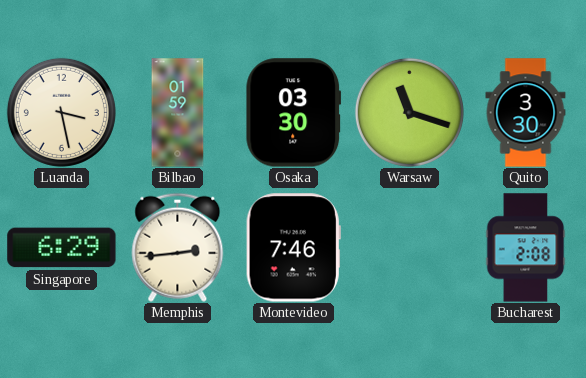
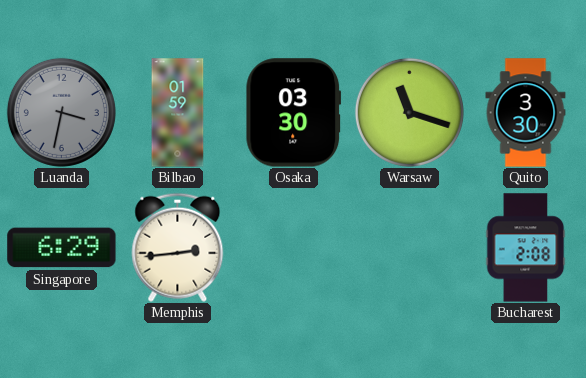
Luanda: 3:28 -> 3:32 (61, 112)
Luanda dial: cream -> grey (61, 112)
Montevideo: 7:46 -> none (293, 248)
